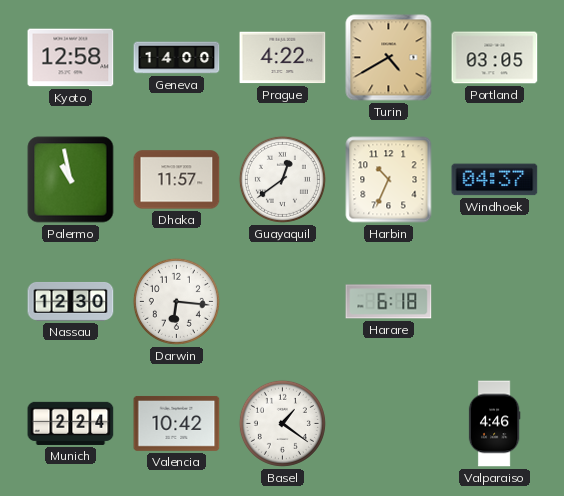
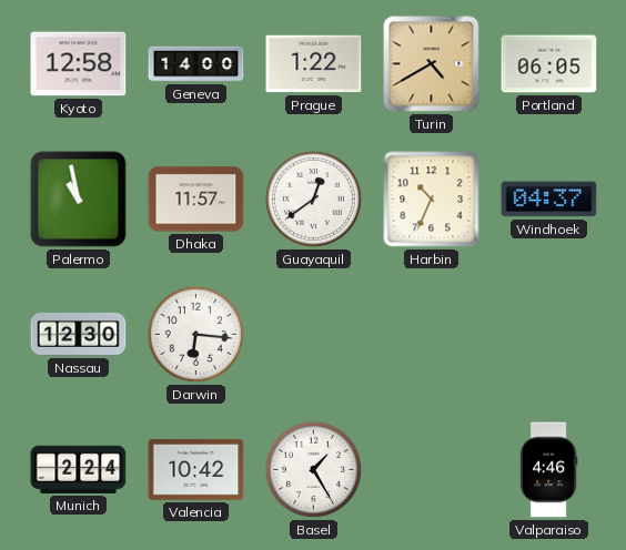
Prague: 4:22 -> 1:22 (314, 64)
Portland: 03:05 -> 06:05 (549, 64)
Harare: 6:18 -> none (389, 302)
Basel: 1:21 -> 1:25 (313, 469)
